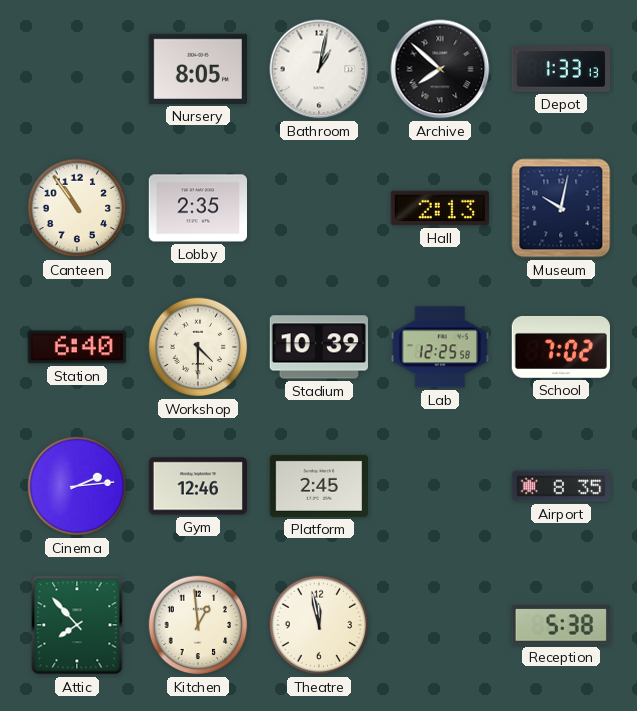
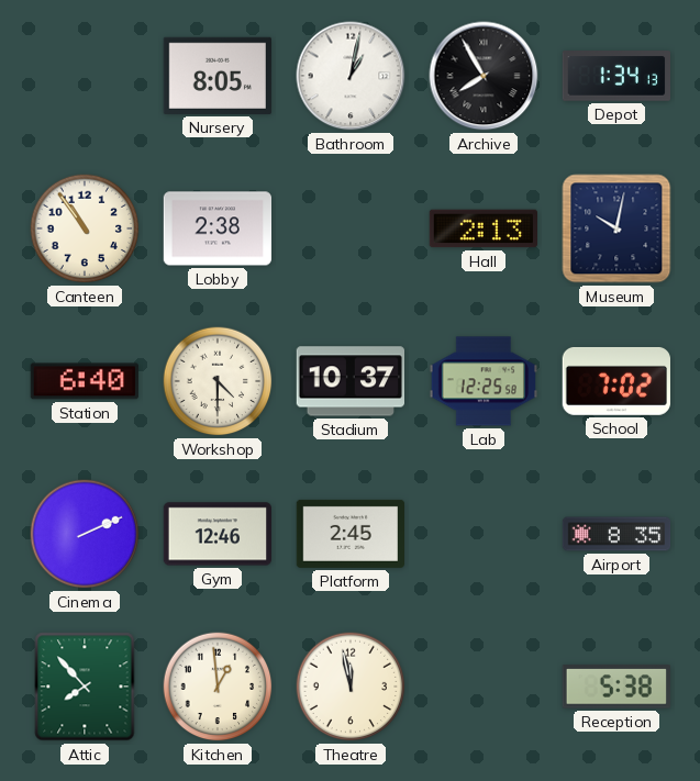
Archive: 7:52 -> 7:55 (484, 76)
Depot: 1:33 -> 1:34 (615, 76)
Lobby: 2:35 -> 2:38 (216, 228)
Stadium: 10:39 -> 10:37 (349, 381)
Cinema: 2:14 -> 2:11 (85, 534)
